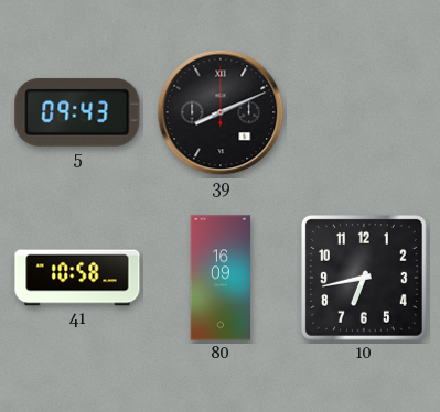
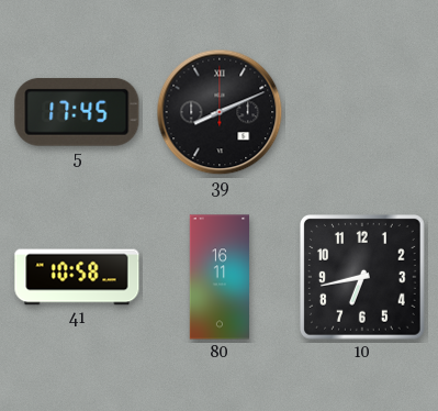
5: 09:43 -> 17:45 (77, 112)
80: 16:09 -> 16:11 (220, 277)
